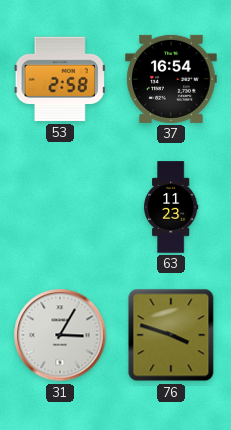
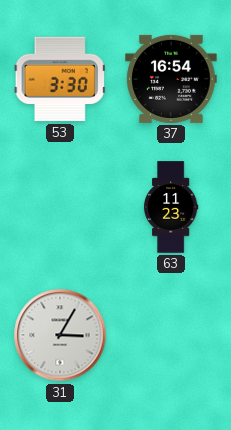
53: 2:58 -> 3:30 (60, 79)
76: 3:48 -> none (171, 335)
